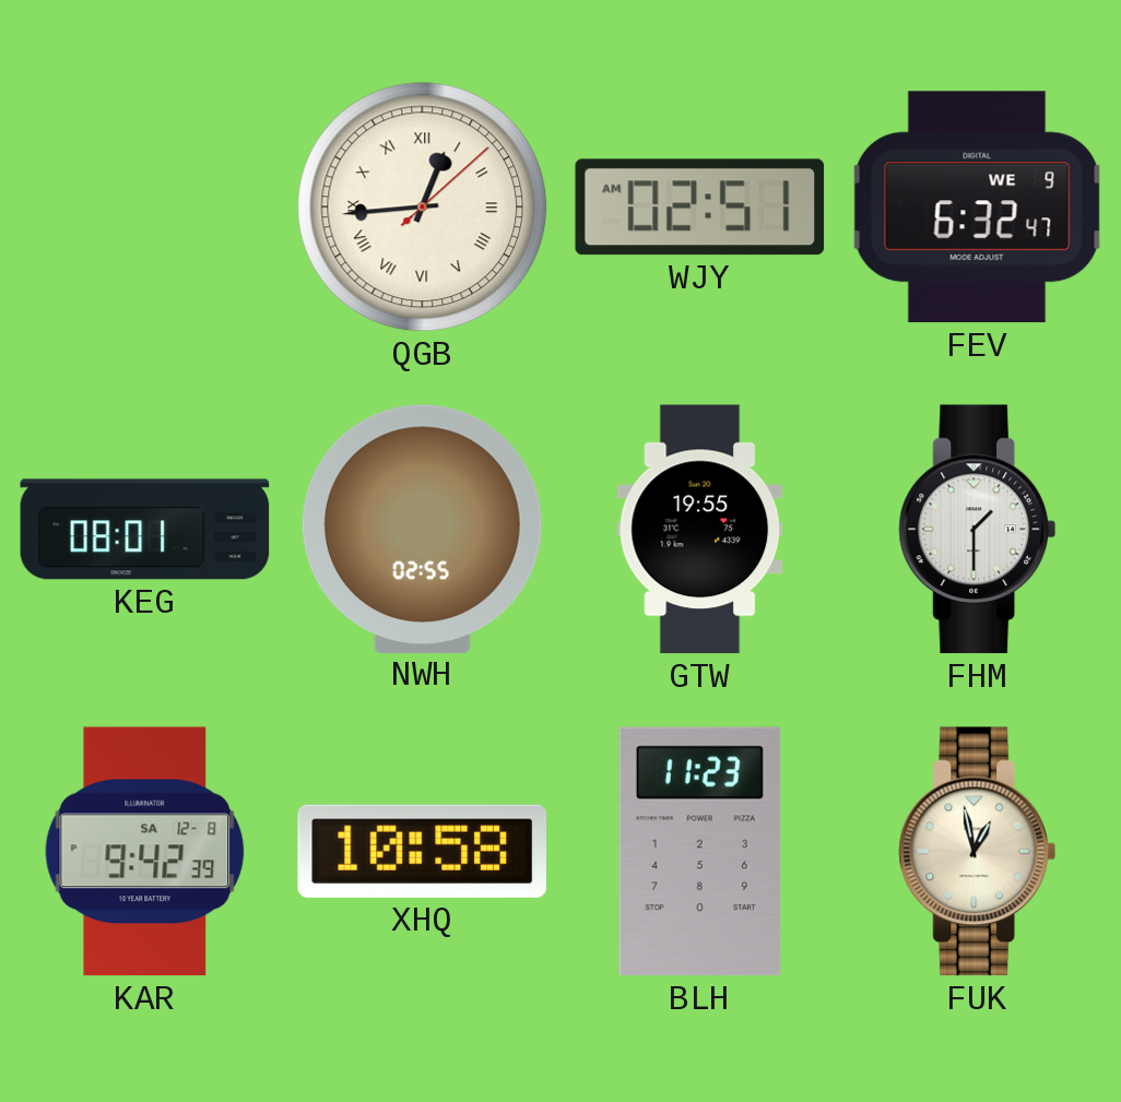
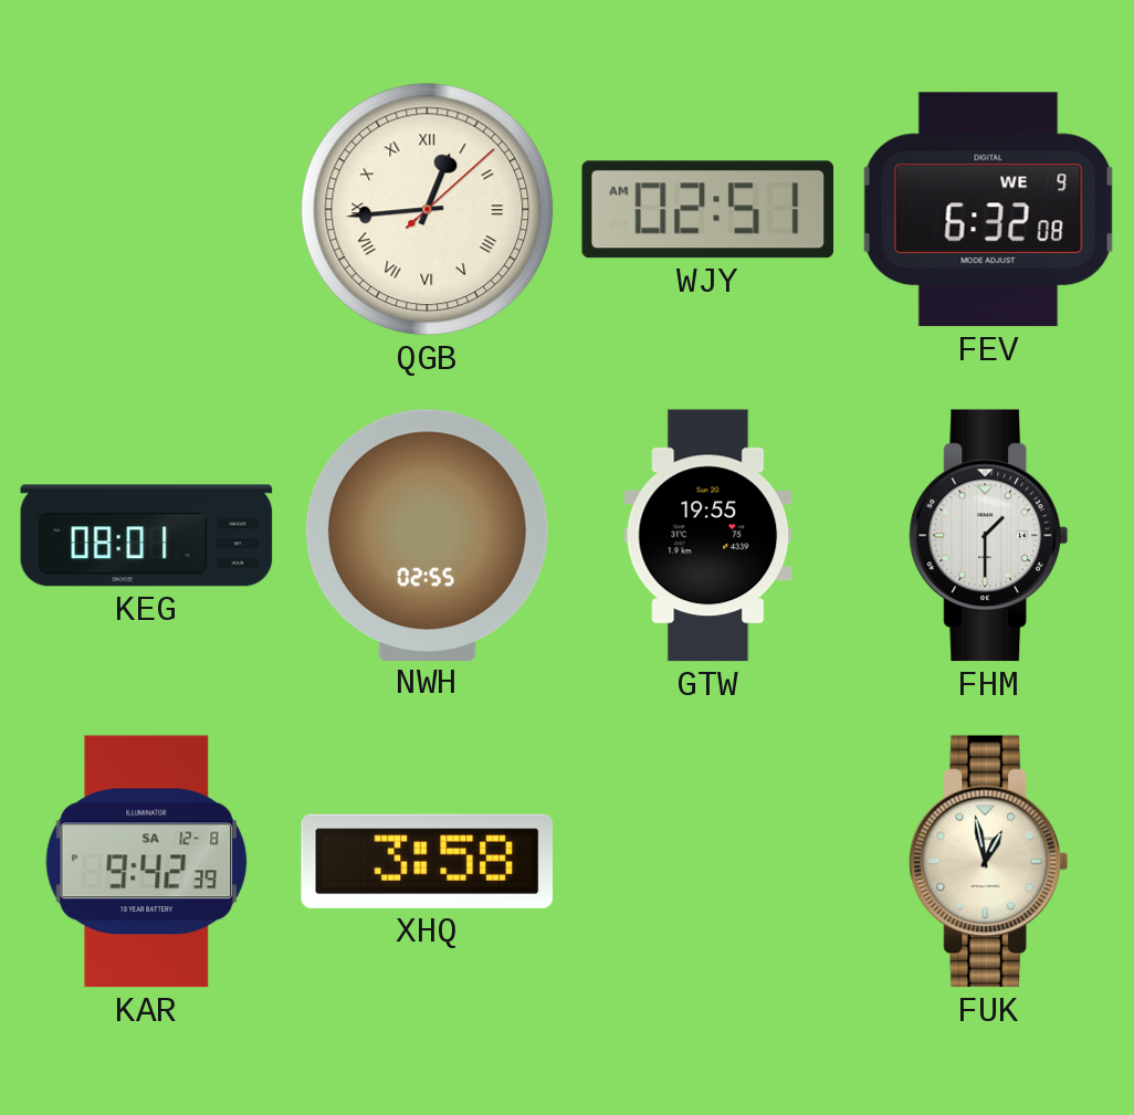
FEV: 6:32:47 -> 6:32:08 (988, 210)
XHQ: 10:58 -> 3:58 (427, 861)
BLH: 11:23 -> none (699, 852)
